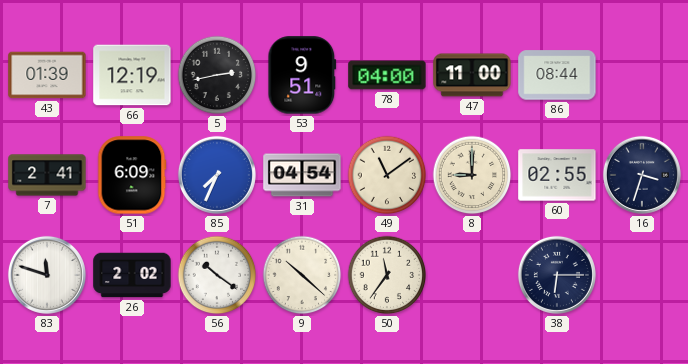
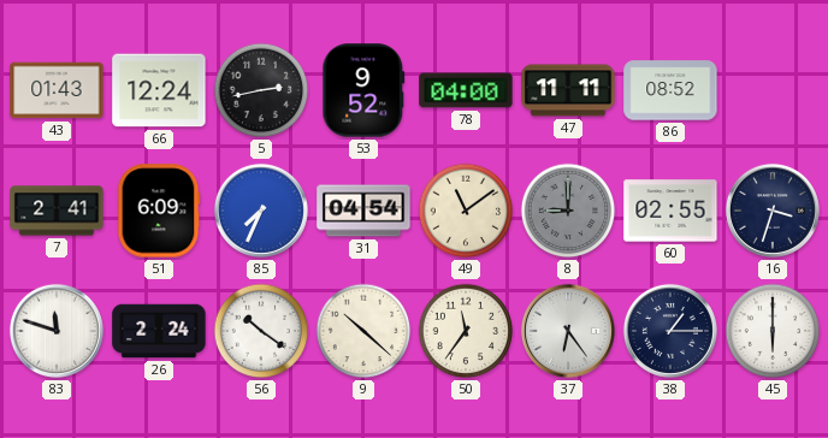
43: 01:39 -> 01:43 (57, 90)
66: 12:19 -> 12:24 (159, 90)
53: 9:51 -> 9:52 (363, 90)
47: 11:00 -> 11:11 (568, 90)
86: 08:44 -> 08:52 (670, 90)
8 dial: cream -> grey (568, 211)
26: 2:02 -> 2:24 (159, 331)
37: none -> 6:24 (568, 331)
38: 6:15 -> 1:15 (670, 331)
45: none -> 6:00 (773, 331)
